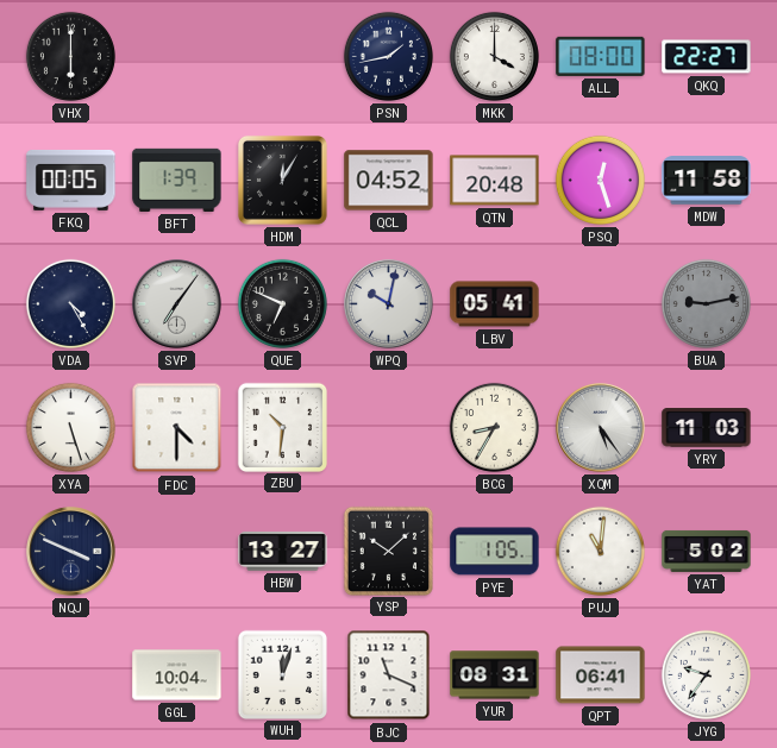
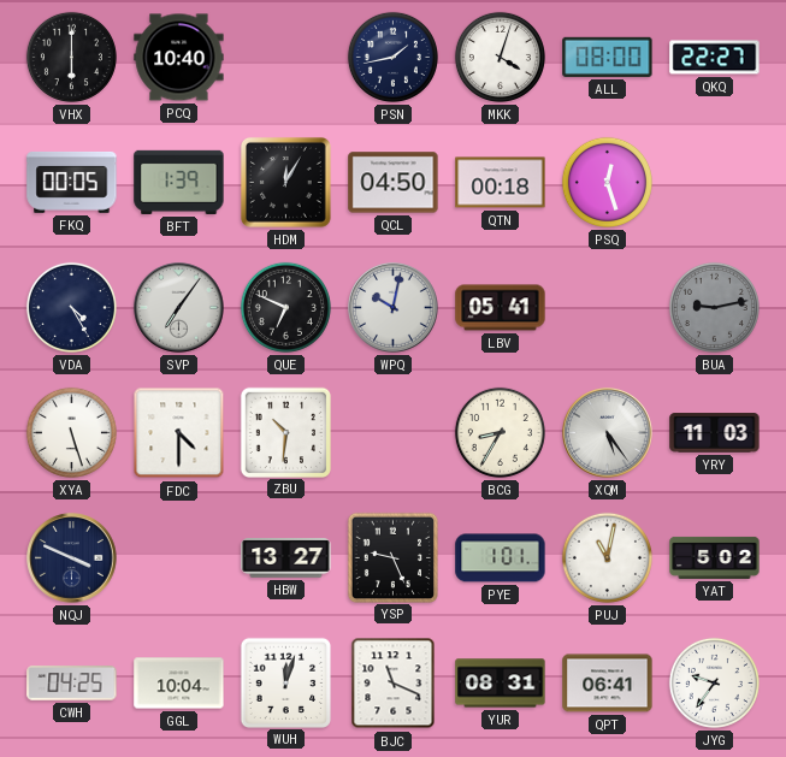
PCQ: none -> 10:40 (179, 58)
MKK: 4:00 -> 4:03 (500, 57)
QCL: 04:52 -> 04:50 (394, 183)
QTN: 20:48 -> 00:18 (501, 183)
MDW: 11:58 -> none (707, 181)
YSP: 10:08 -> 9:26 (392, 557)
PYE: 1:05 -> 1:01 (501, 558)
PUJ: 11:01 -> 11:02 (607, 557)
CWH: none -> 04:25 (72, 684)
